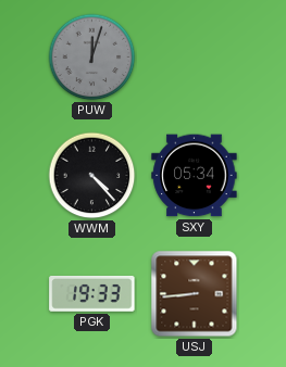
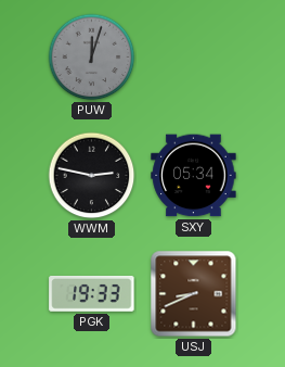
WWM: 4:23 -> 2:47 (92, 176)
USJ: 8:44 -> 8:41 (194, 294)
